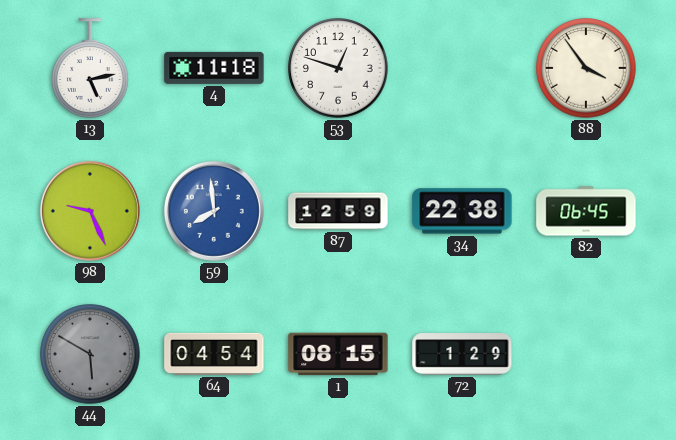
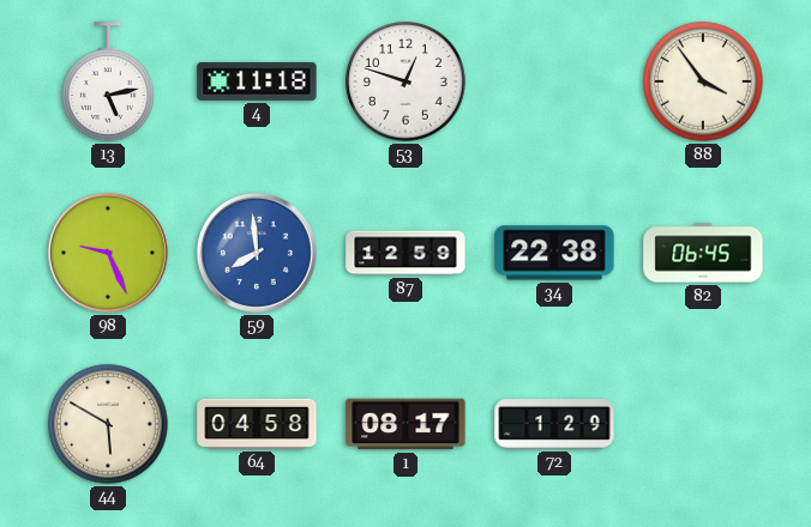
44 dial: grey -> cream (108, 424)
64: 04:54 -> 04:58 (257, 424)
1: 08:15 -> 08:17 (405, 424)
